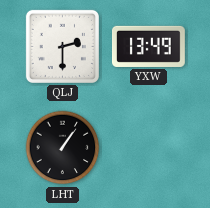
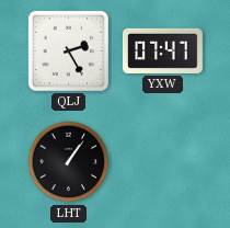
QLJ: 2:30 -> 2:25 (68, 50)
YXW: 13:49 -> 07:47 (162, 50)
